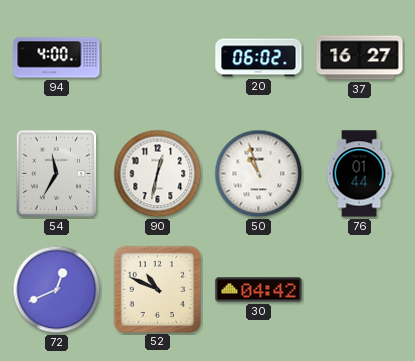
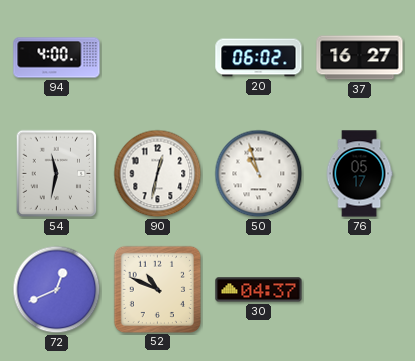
54: 11:35 -> 11:32 (57, 174)
76: 01:44 -> 05:17 (359, 174)
30: 04:42 -> 04:37 (259, 290)
